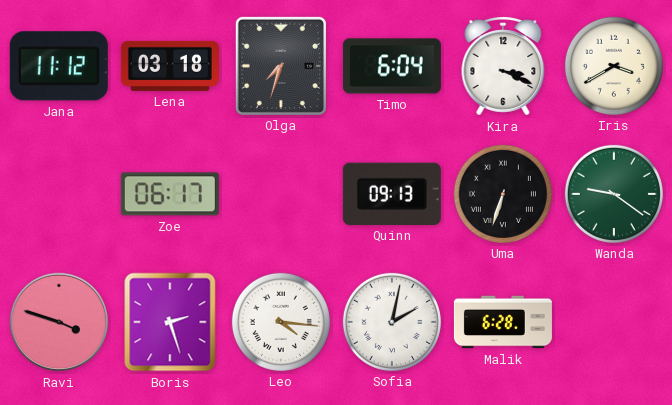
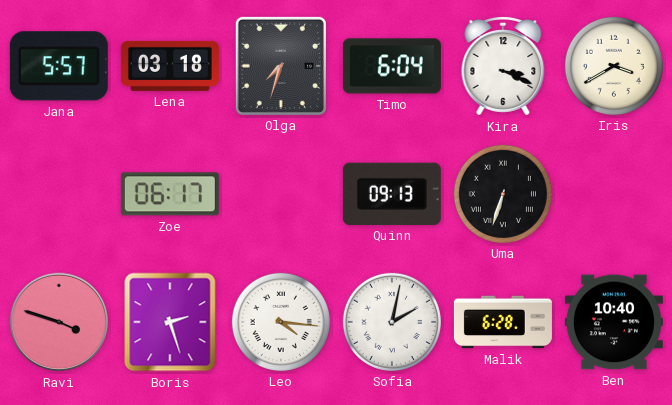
Jana: 11:12 -> 5:57 (59, 66)
Wanda: 9:21 -> none (614, 194)
Ben: none -> 10:40 (614, 322)
